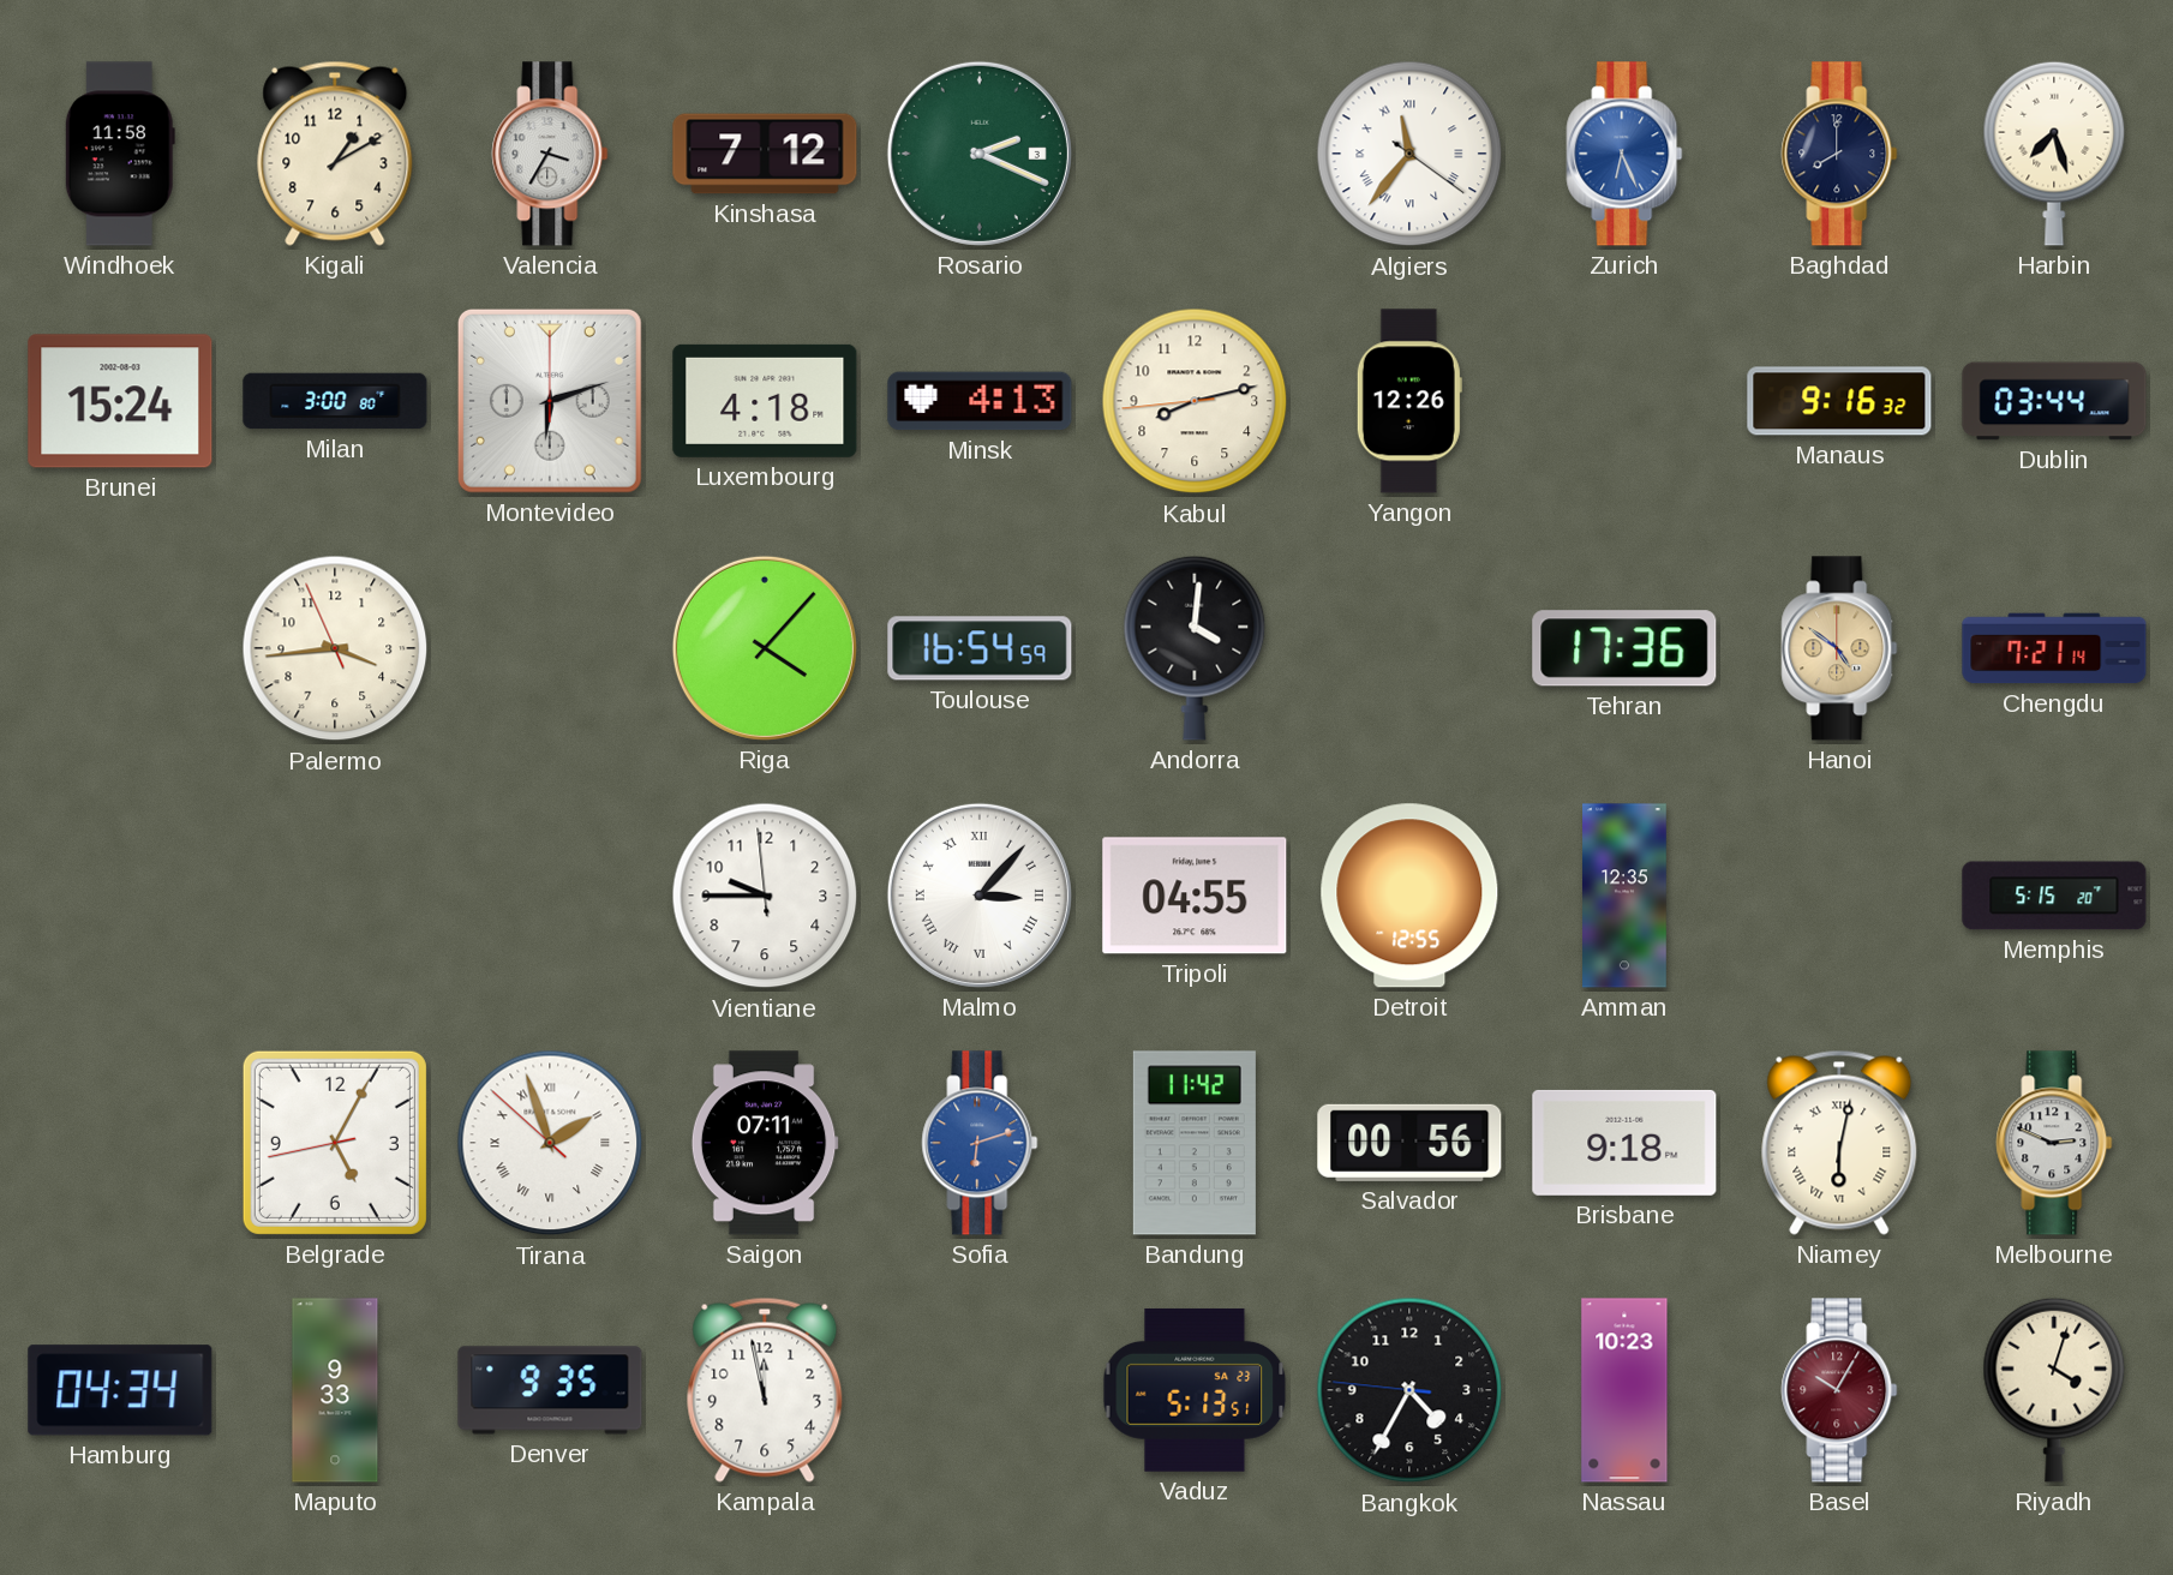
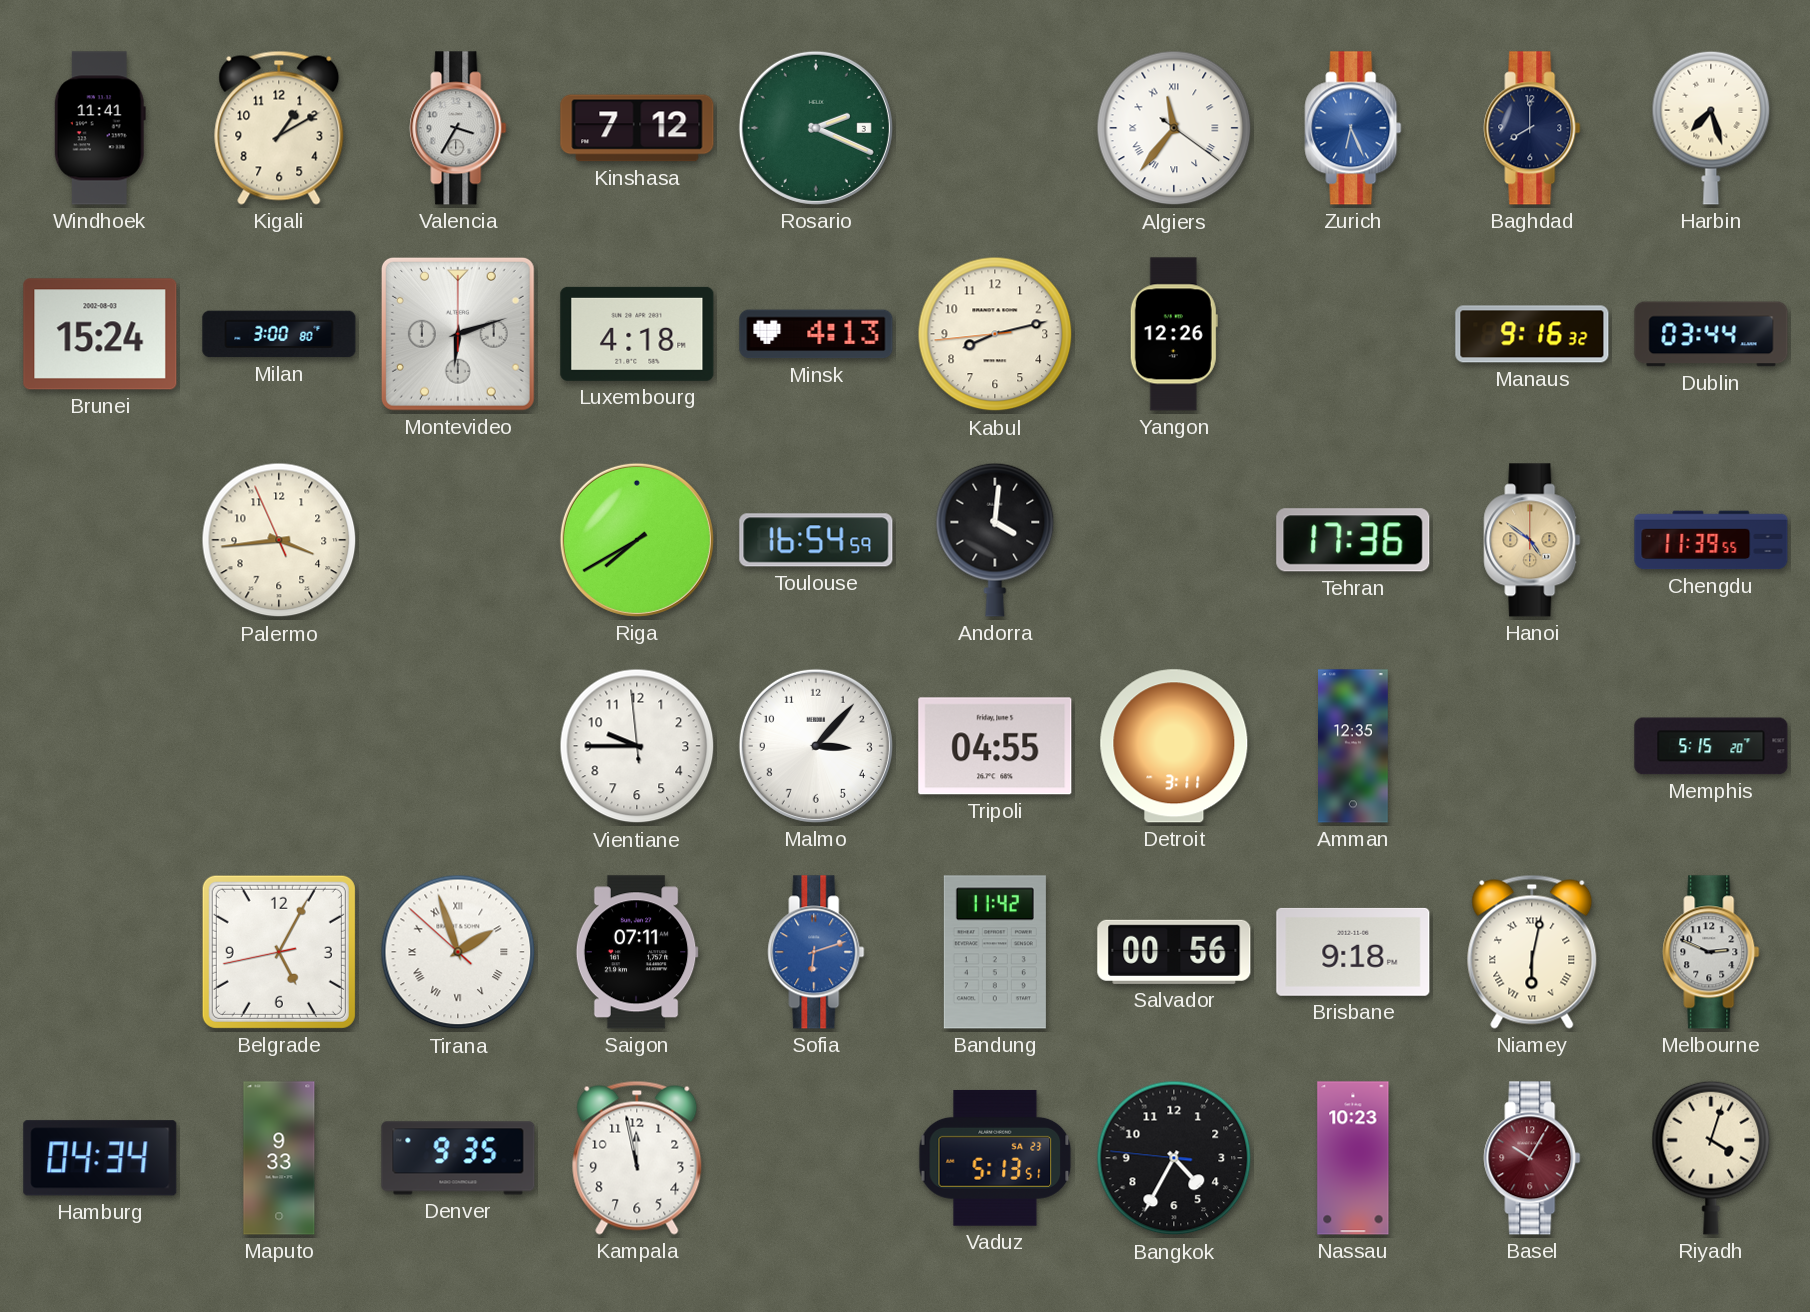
Windhoek: 11:58 -> 11:41 (100, 128)
Riga: 4:07 -> 7:40 (637, 540)
Chengdu: 7:21 -> 11:39 (1711, 540)
Malmo numerals: Roman -> Arabic (816, 746)
Detroit: 12:55 -> 3:11 (1174, 746)
